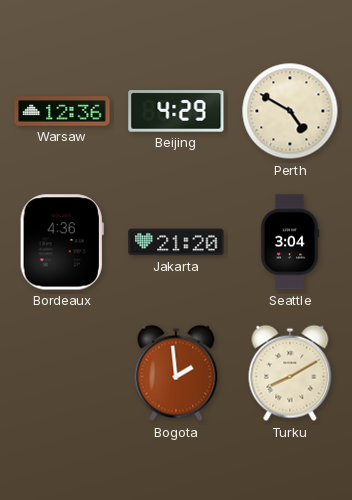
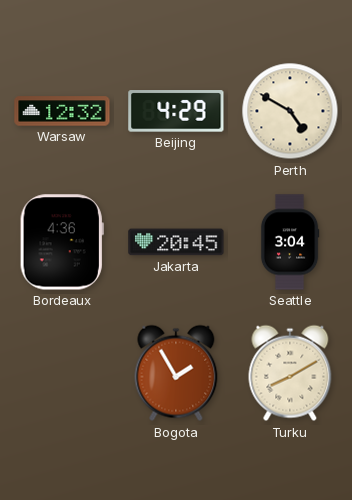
Warsaw: 12:36 -> 12:32 (62, 111)
Jakarta: 21:20 -> 20:45 (176, 242)
Bogota: 1:59 -> 1:55 (176, 373)
